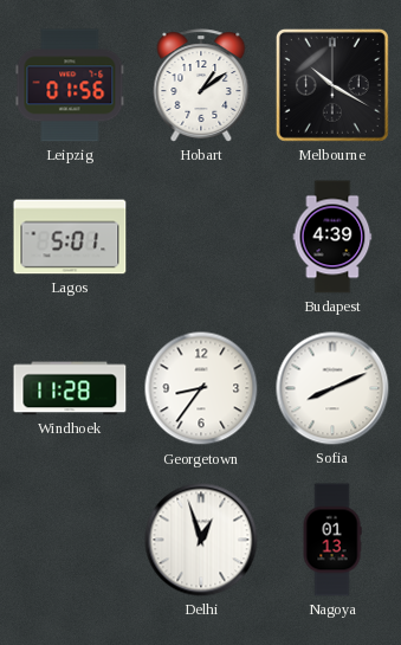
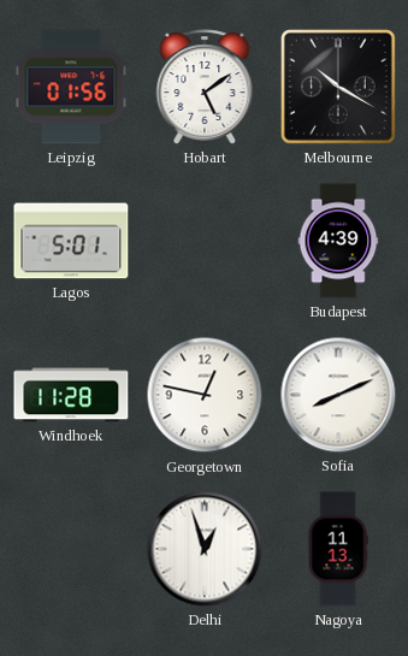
Hobart: 1:09 -> 5:09 (205, 87)
Georgetown: 8:36 -> 12:47 (205, 395)
Nagoya: 01:13 -> 11:13 (338, 549)
